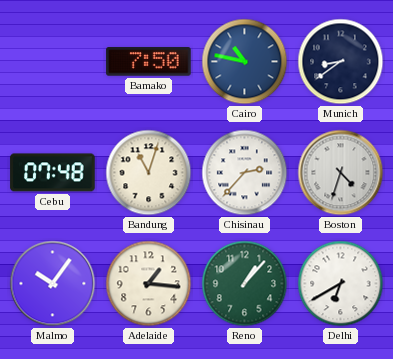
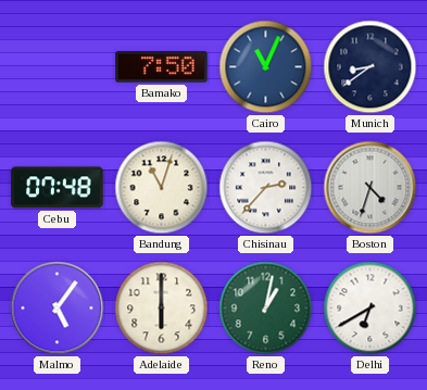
Cairo: 10:47 -> 11:04 (266, 67)
Malmo: 10:06 -> 5:06 (58, 309)
Adelaide: 1:16 -> 6:00 (162, 309)
Reno: 1:07 -> 1:02 (266, 309)
